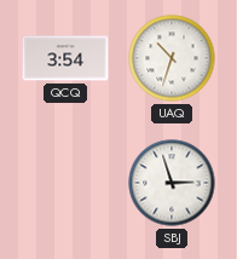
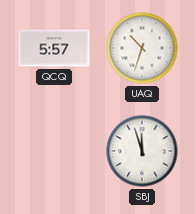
QCQ: 3:54 -> 5:57 (54, 48)
SBJ: 2:57 -> 11:57 (142, 151)
